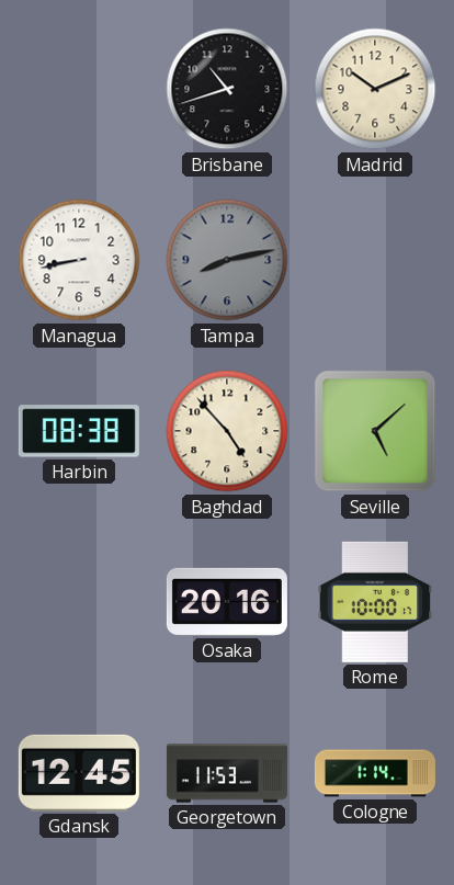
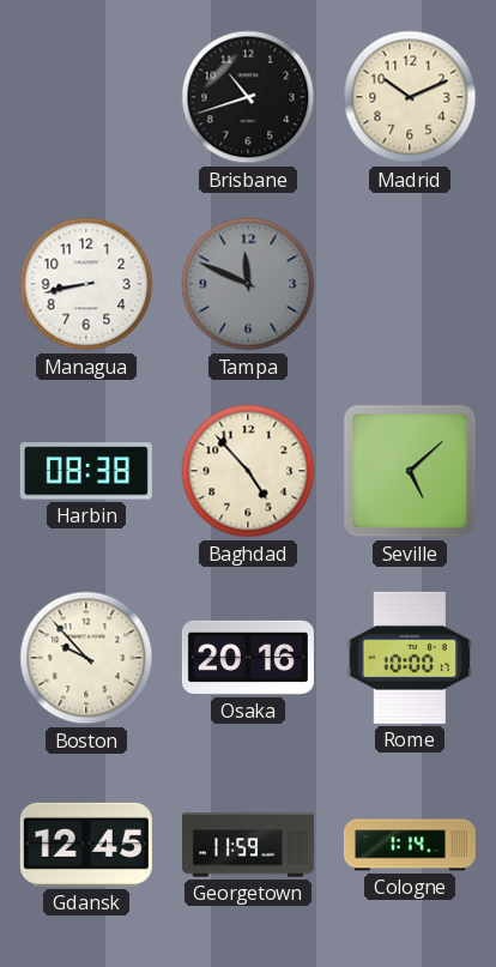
Tampa: 8:13 -> 11:49 (248, 284)
Boston: none -> 9:53 (86, 658)
Georgetown: 11:53 -> 11:59 (248, 845)
